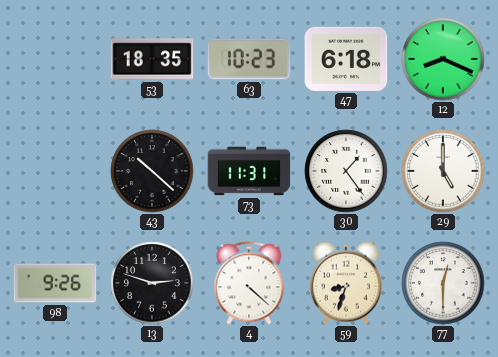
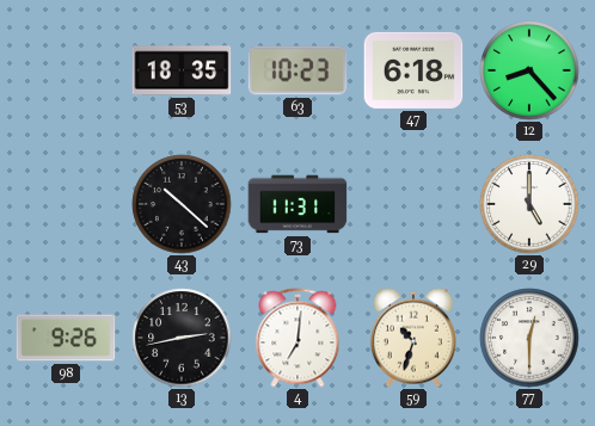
12: 8:19 -> 8:23 (529, 70)
30: 1:24 -> none (346, 171)
13: 2:48 -> 2:43 (182, 338)
4: 4:22 -> 7:01 (297, 338)
59: 8:33 -> 10:33 (413, 338)
